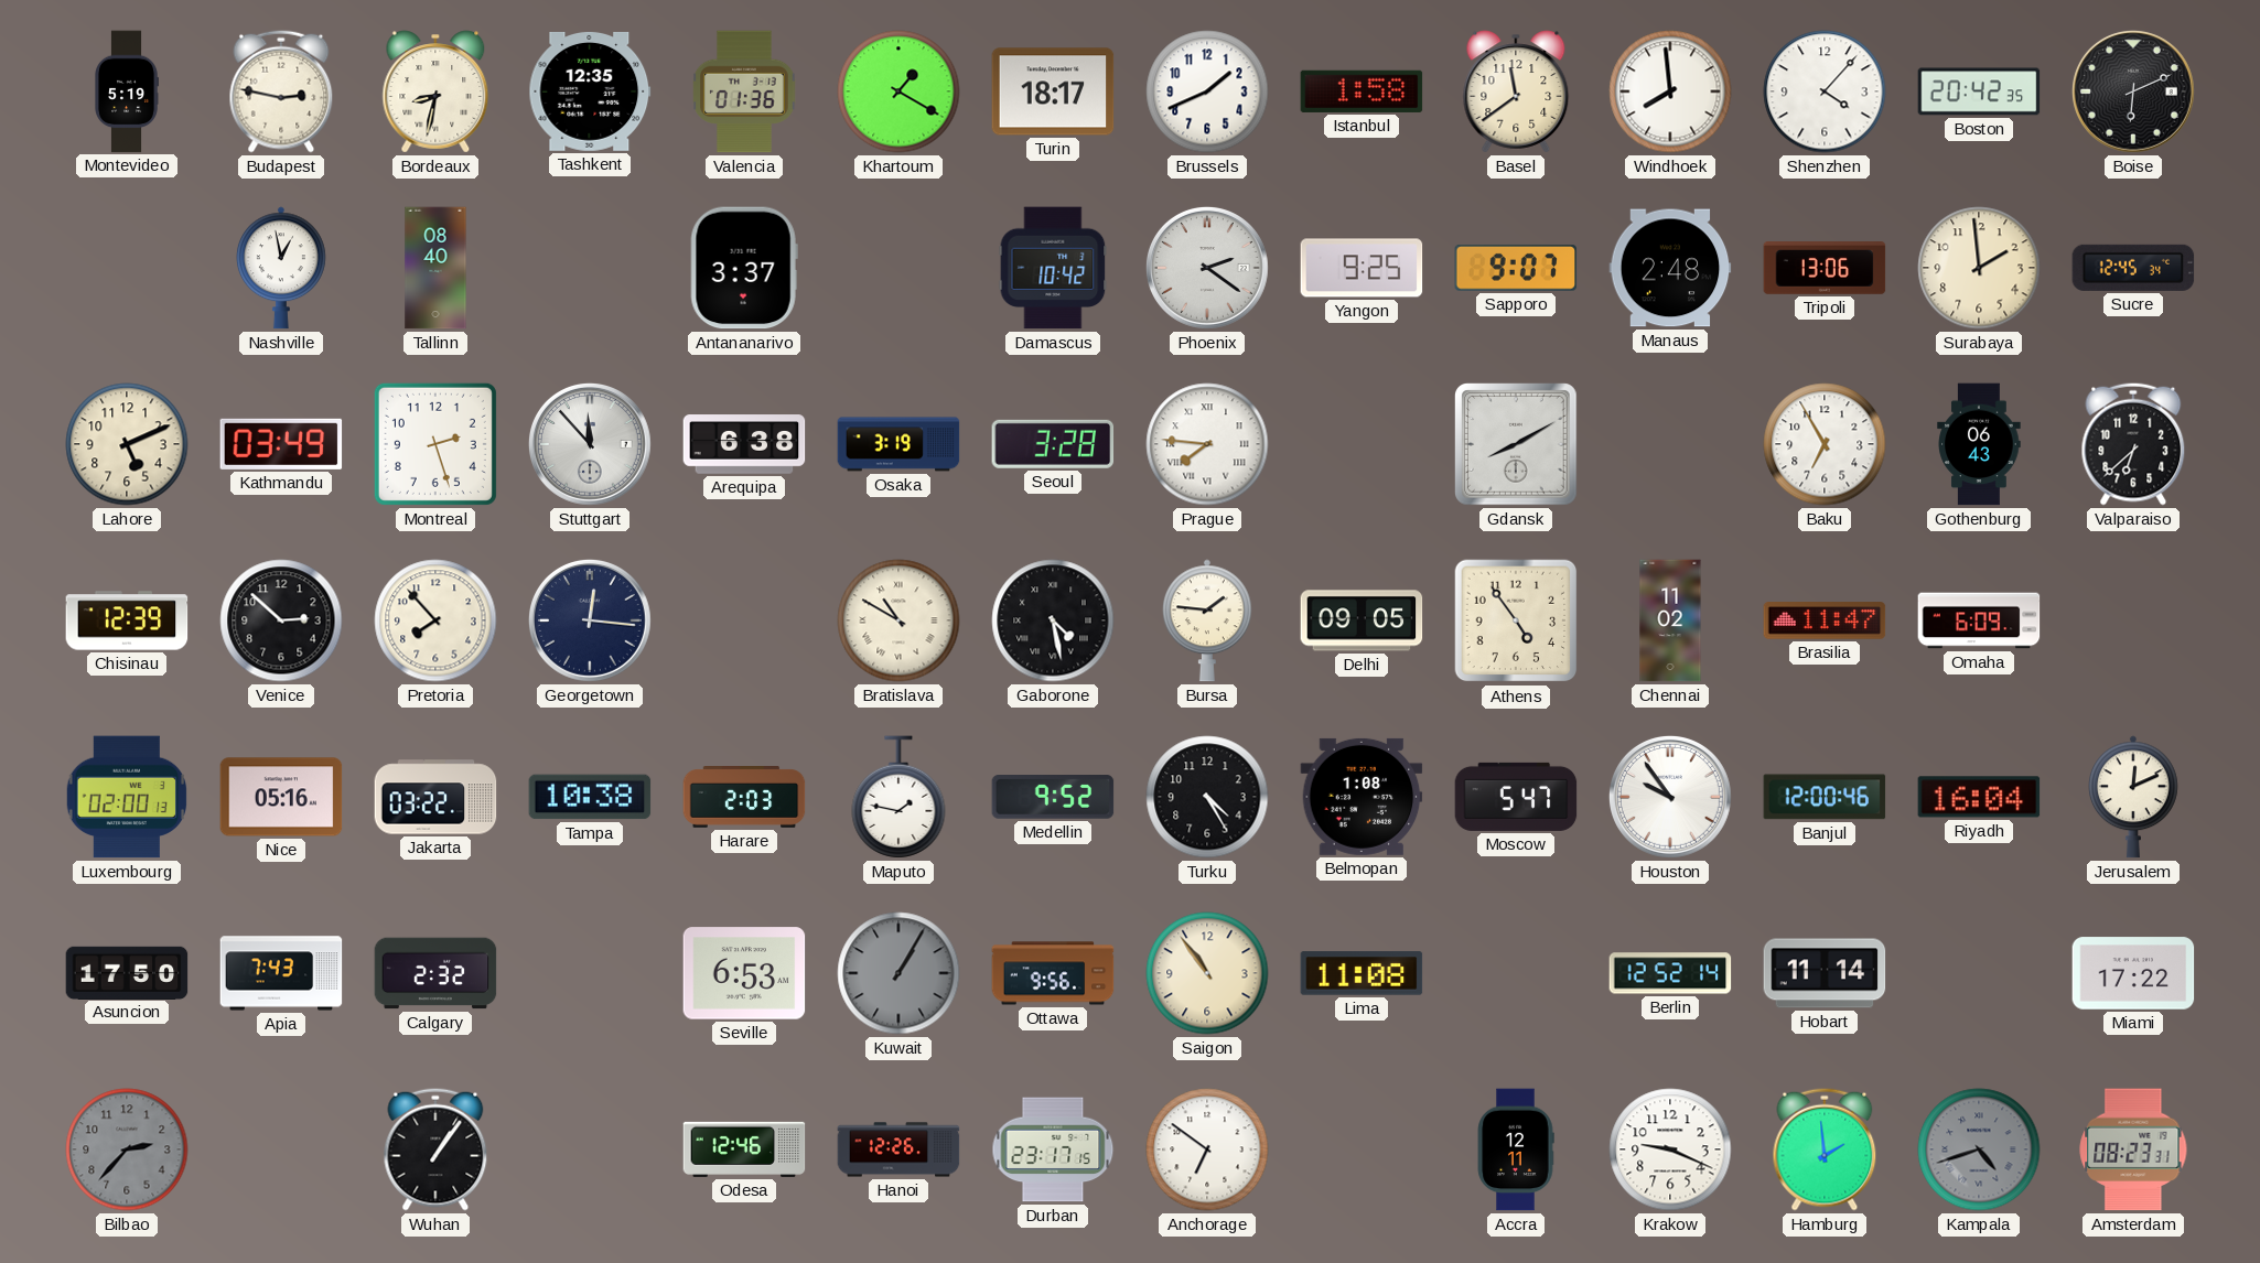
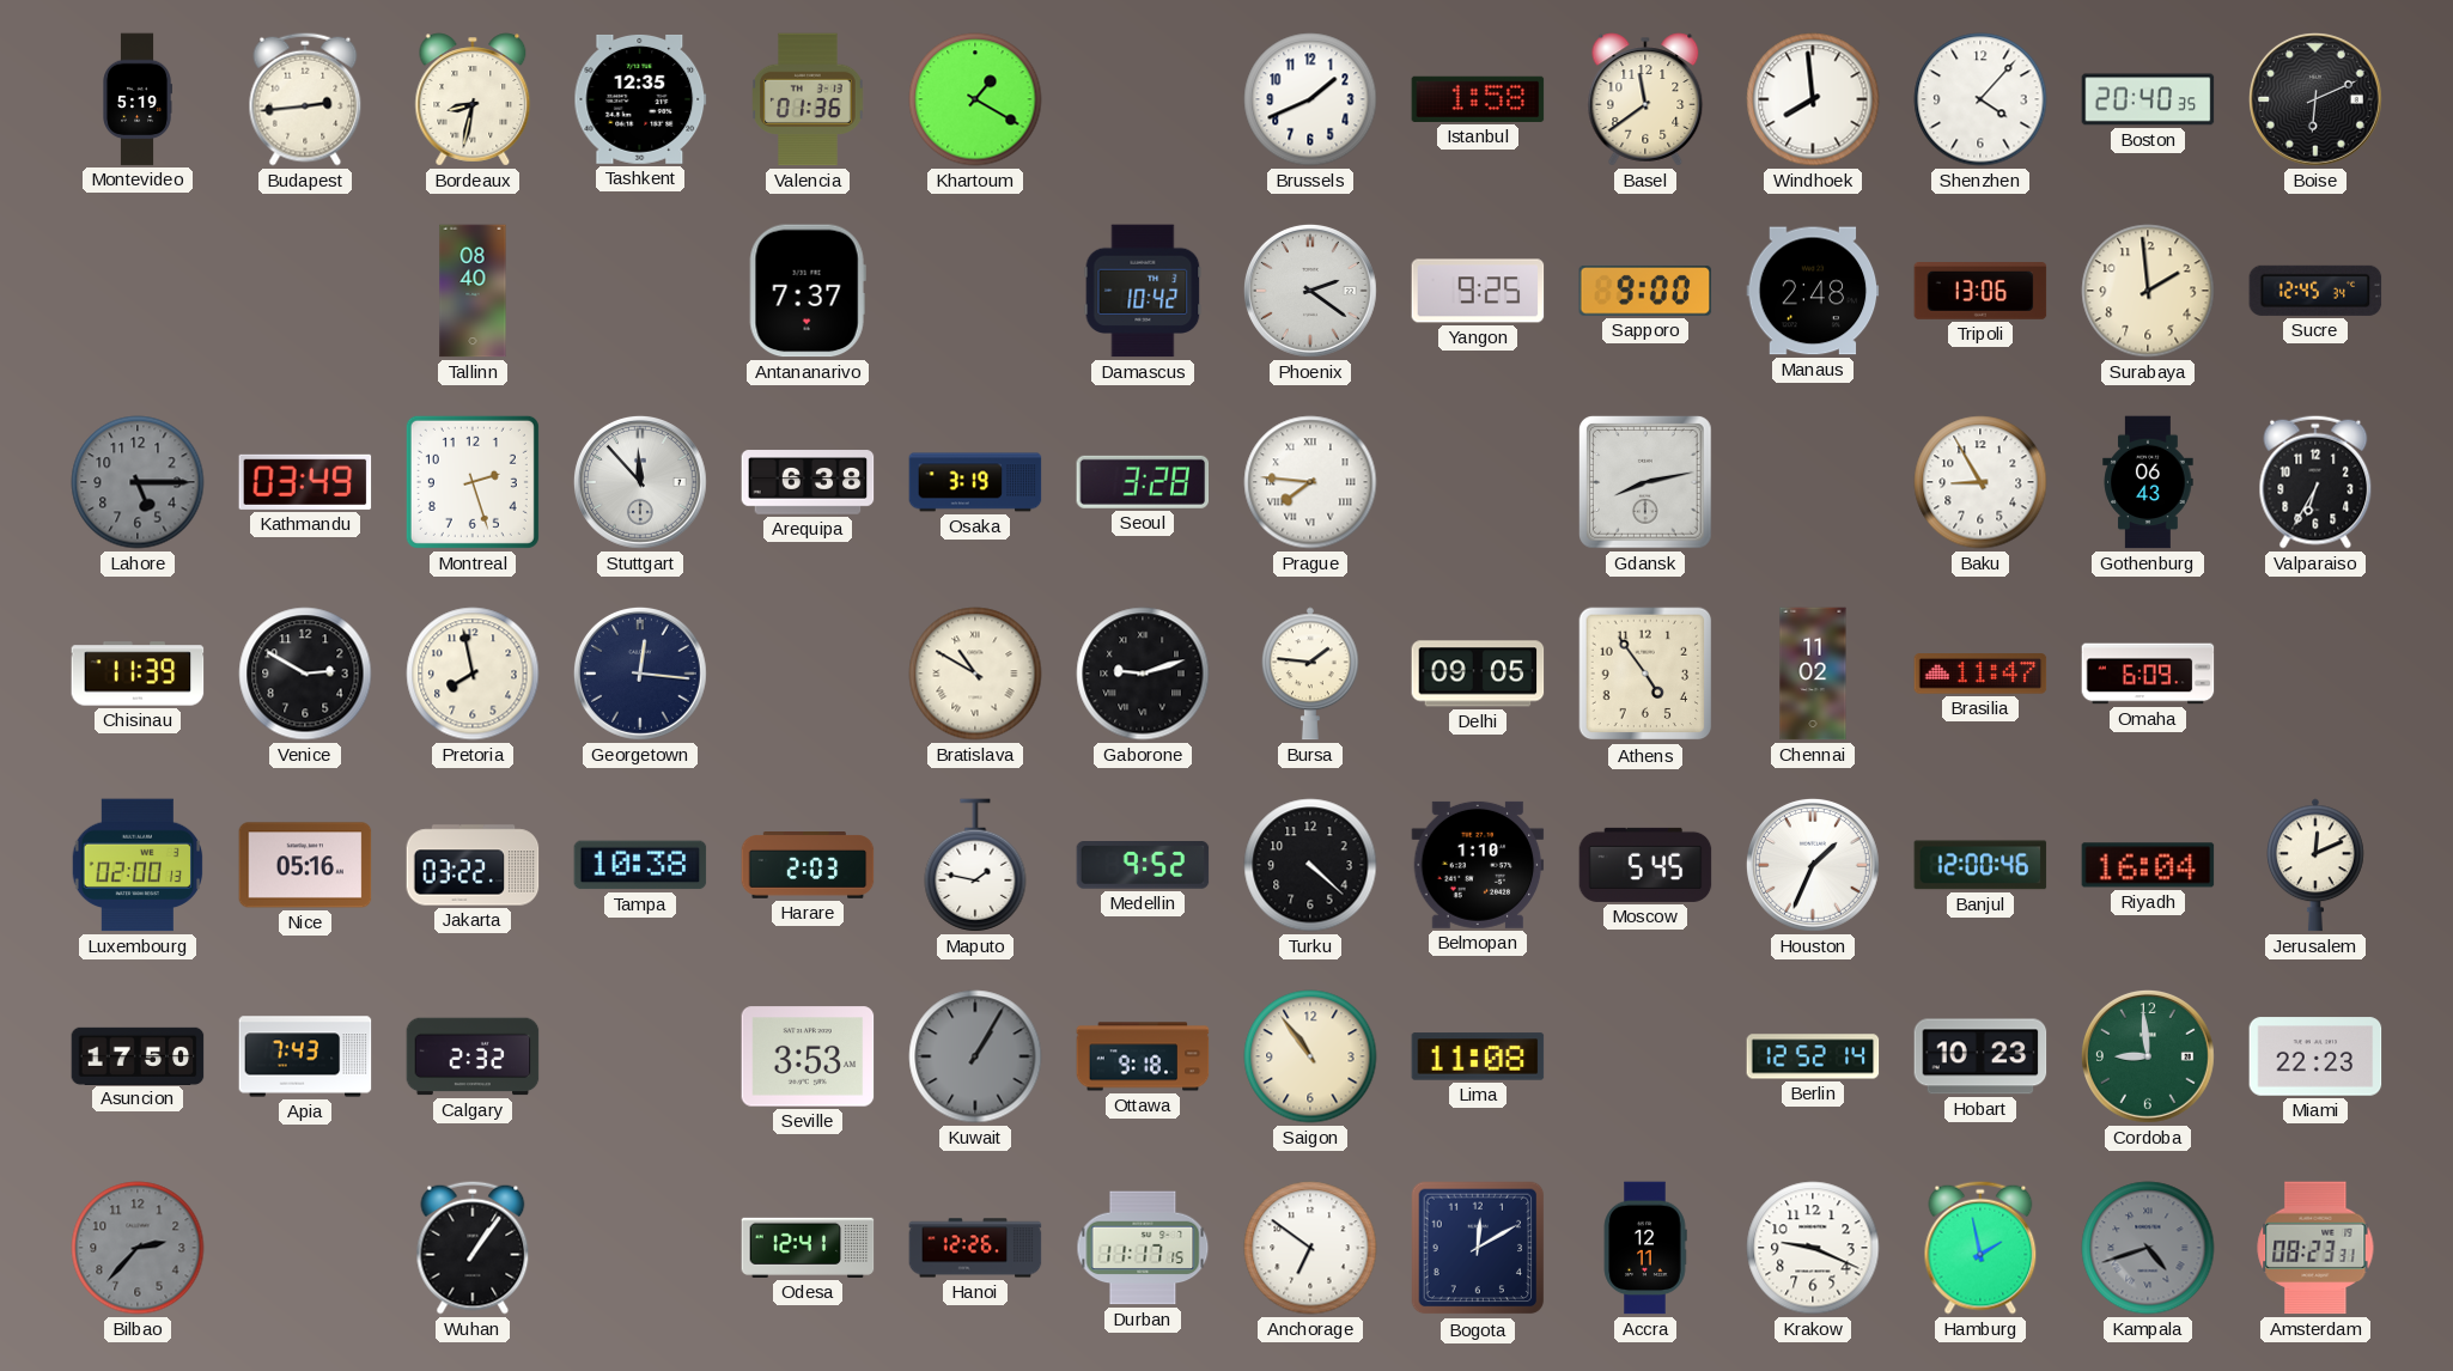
Budapest: 2:47 -> 2:44 (305, 99)
Turin: 18:17 -> none (1053, 91)
Boston: 20:42 -> 20:40 (2148, 99)
Nashville: 12:58 -> none (282, 268)
Antananarivo: 3:37 -> 7:37 (808, 291)
Sapporo: 9:07 -> 9:00 (1645, 291)
Lahore: 5:11 -> 5:15 (138, 482)
Lahore dial: cream -> grey (138, 482)
Gdansk: 8:10 -> 8:13 (1647, 483)
Baku: 6:55 -> 8:55 (1980, 482)
Valparaiso: 6:38 -> 6:35 (2315, 482)
Chisinau: 12:39 -> 11:39 (138, 674)
Venice: 2:52 -> 2:50 (305, 674)
Pretoria: 7:53 -> 7:58 (473, 674)
Gaborone: 4:28 -> 9:12 (1143, 674)
Turku: 4:25 -> 4:22 (1310, 865)
Belmopan: 1:08 -> 1:10 (1478, 865)
Moscow: 5:47 -> 5:45 (1645, 865)
Houston: 9:54 -> 1:34 (1813, 865)
Seville: 6:53 -> 3:53 (808, 1056)
Ottawa: 9:56 -> 9:18 (1143, 1056)
Hobart: 11:14 -> 10:23 (1980, 1056)
Cordoba: none -> 8:59 (2148, 1056)
Miami: 17:22 -> 22:23 (2315, 1056)
Odesa: 12:46 -> 12:41 (808, 1248)
Durban: 23:17 -> 11:17 (1143, 1248)
Bogota: none -> 12:10 (1478, 1248)
Hamburg: 1:59 -> 1:58 (1980, 1248)
